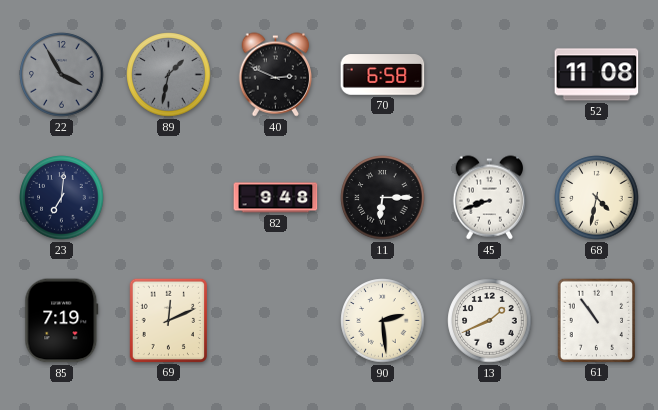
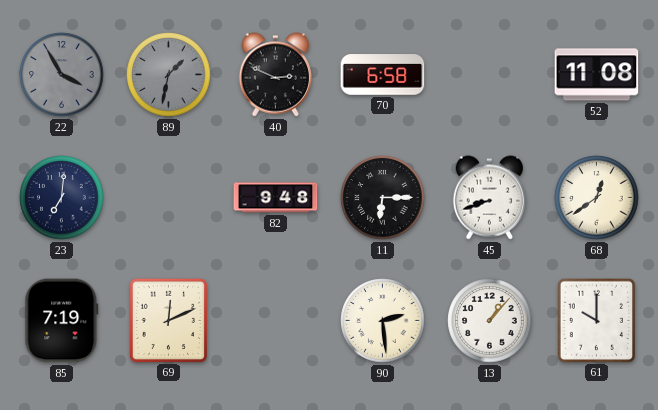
68: 4:32 -> 12:39 (597, 198)
13: 1:41 -> 1:07 (490, 321)
61: 10:54 -> 10:00 (596, 320)
